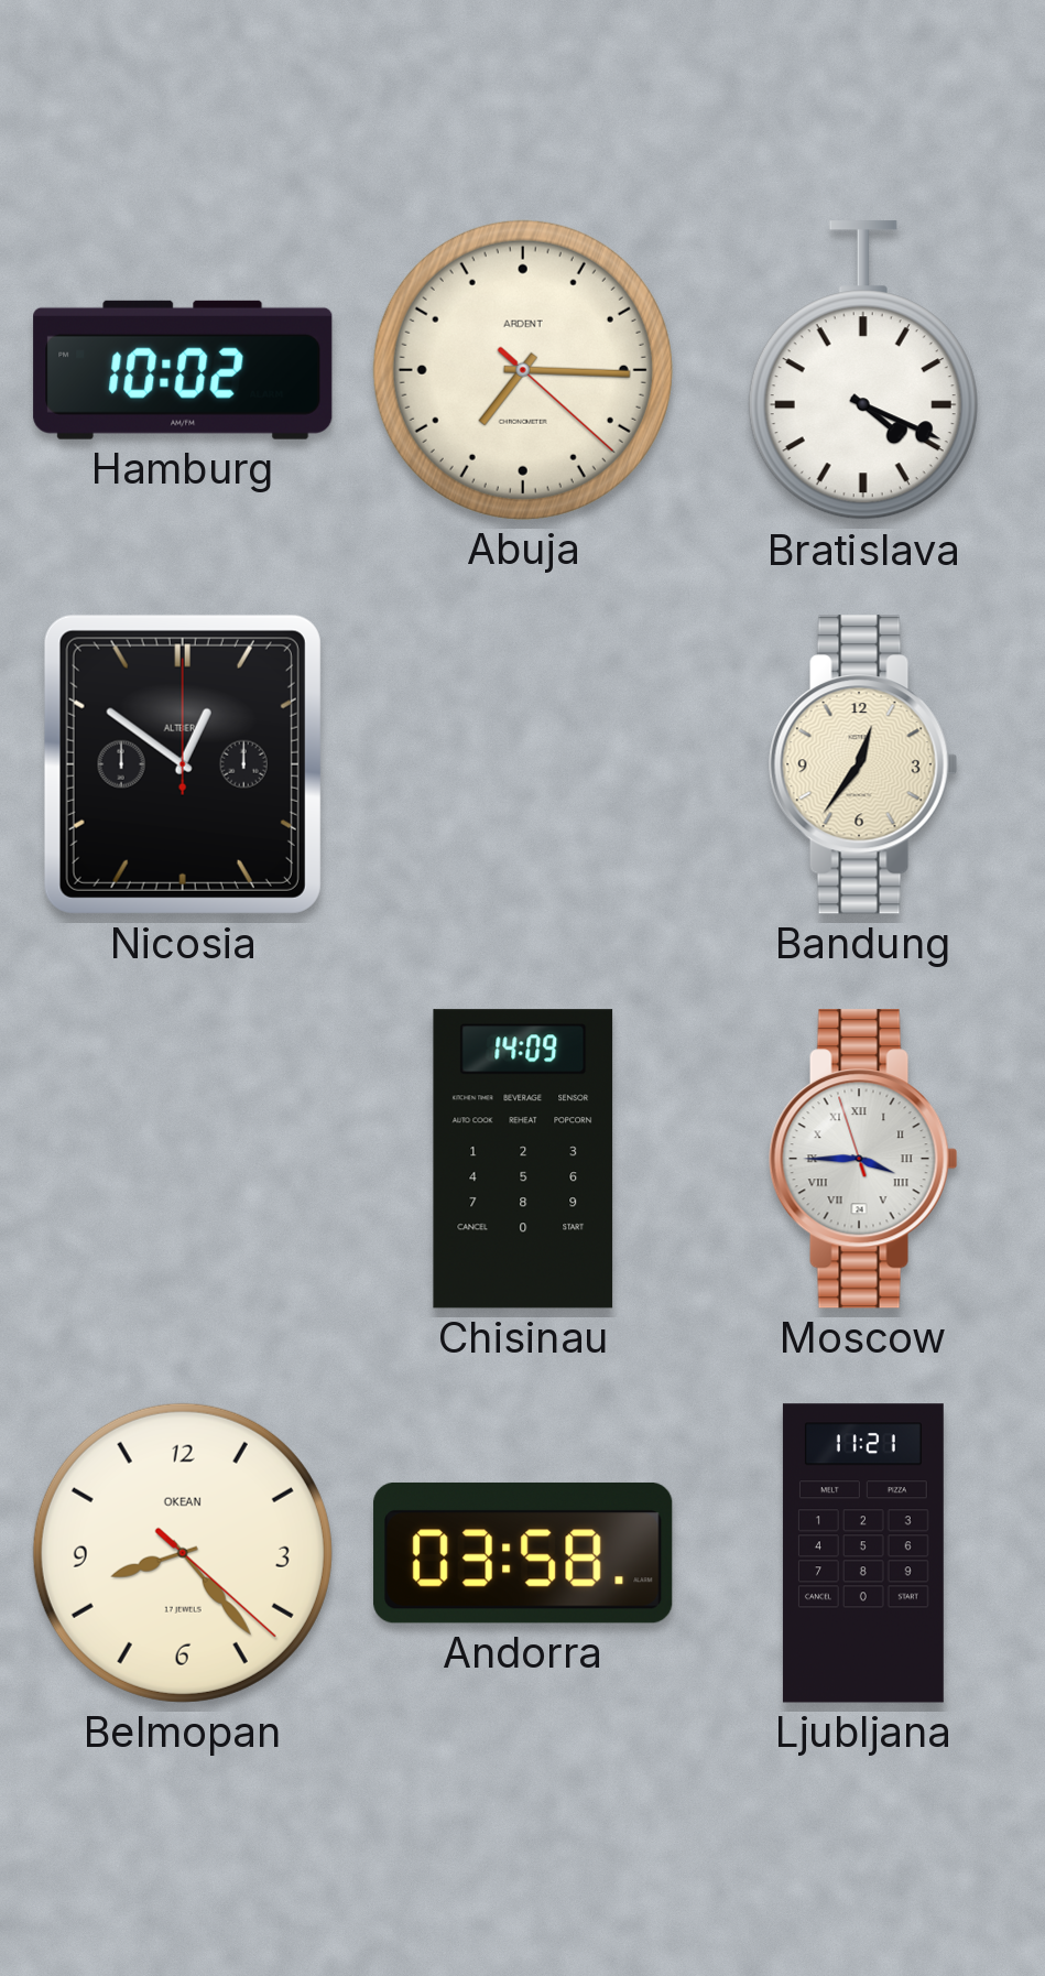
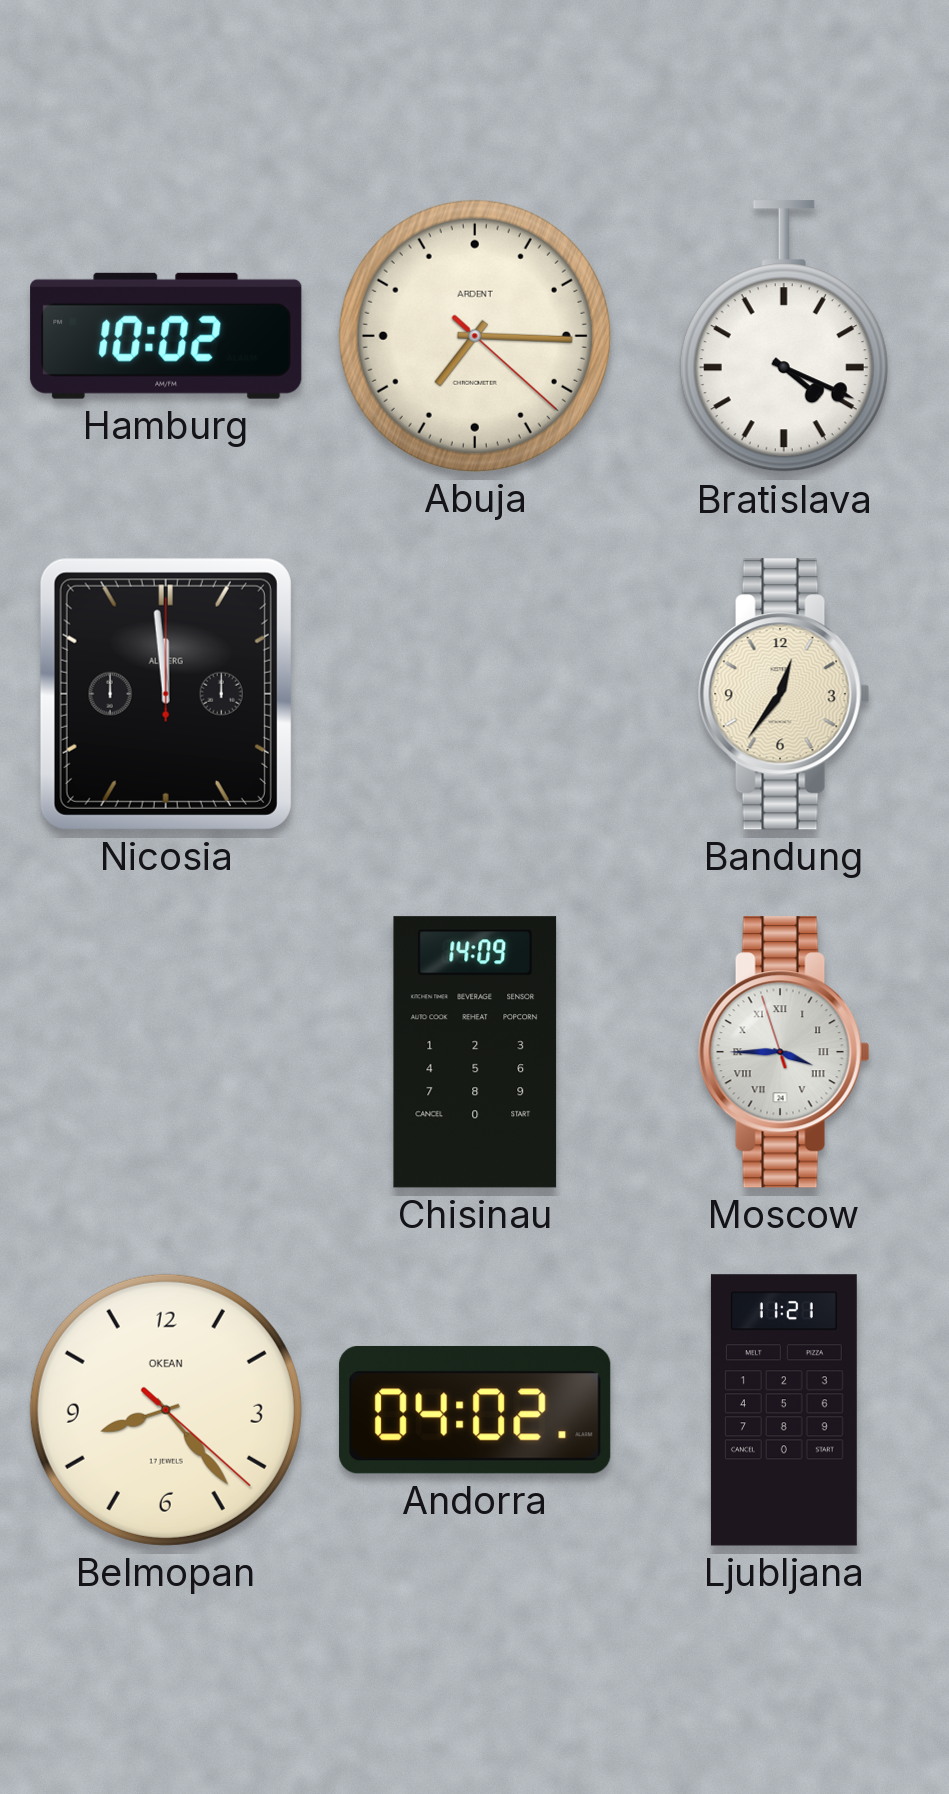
Nicosia: 12:51 -> 11:59 (166, 694)
Andorra: 03:58 -> 04:02 (475, 1410)
